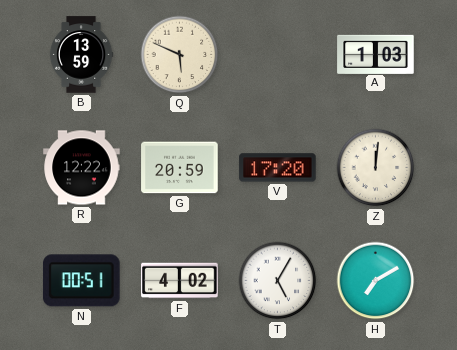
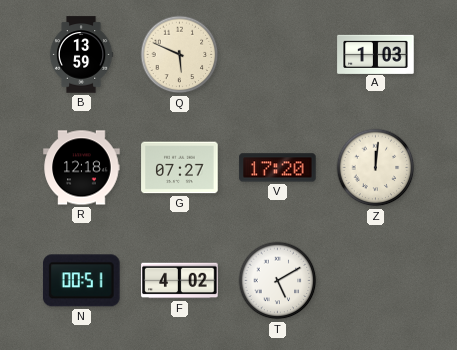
R: 12:22 -> 12:18 (82, 168)
G: 20:59 -> 07:27 (180, 168)
T: 5:05 -> 5:10 (278, 281)
H: 7:10 -> none (376, 281)
